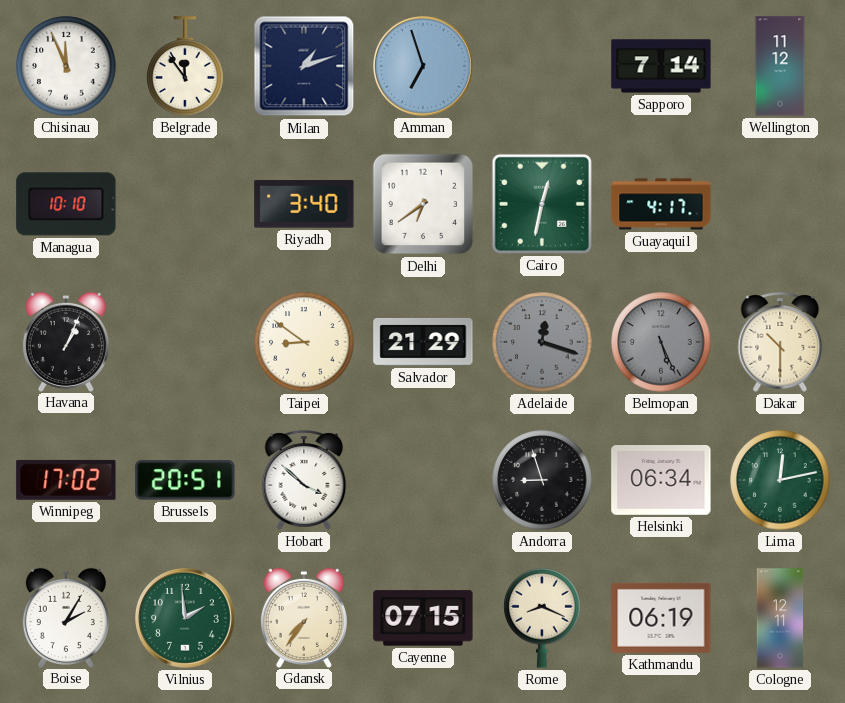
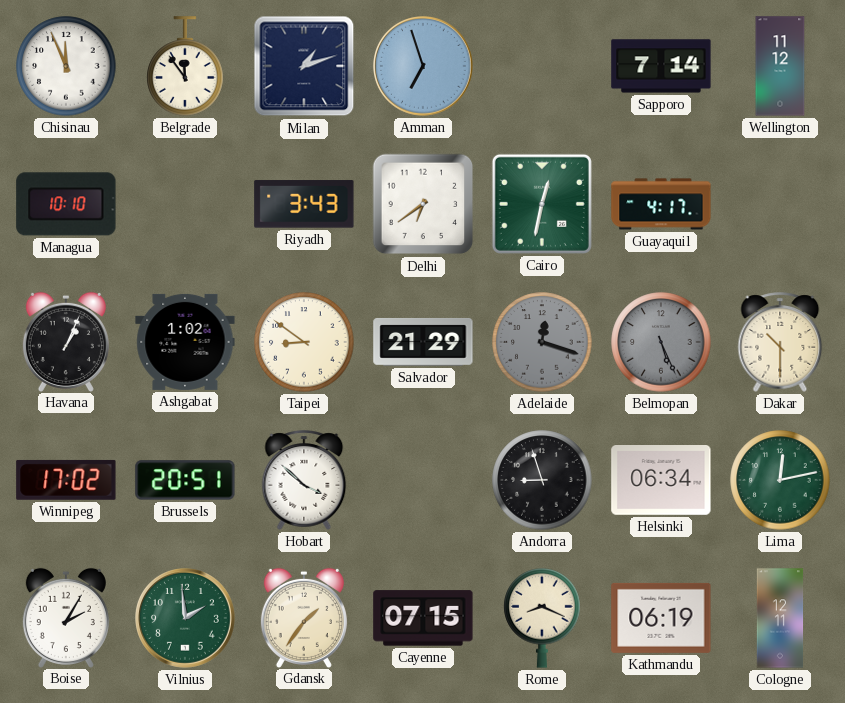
Riyadh: 3:40 -> 3:43 (304, 204)
Ashgabat: none -> 1:02 (185, 342)
Gdansk: 7:36 -> 1:36 (304, 617)
